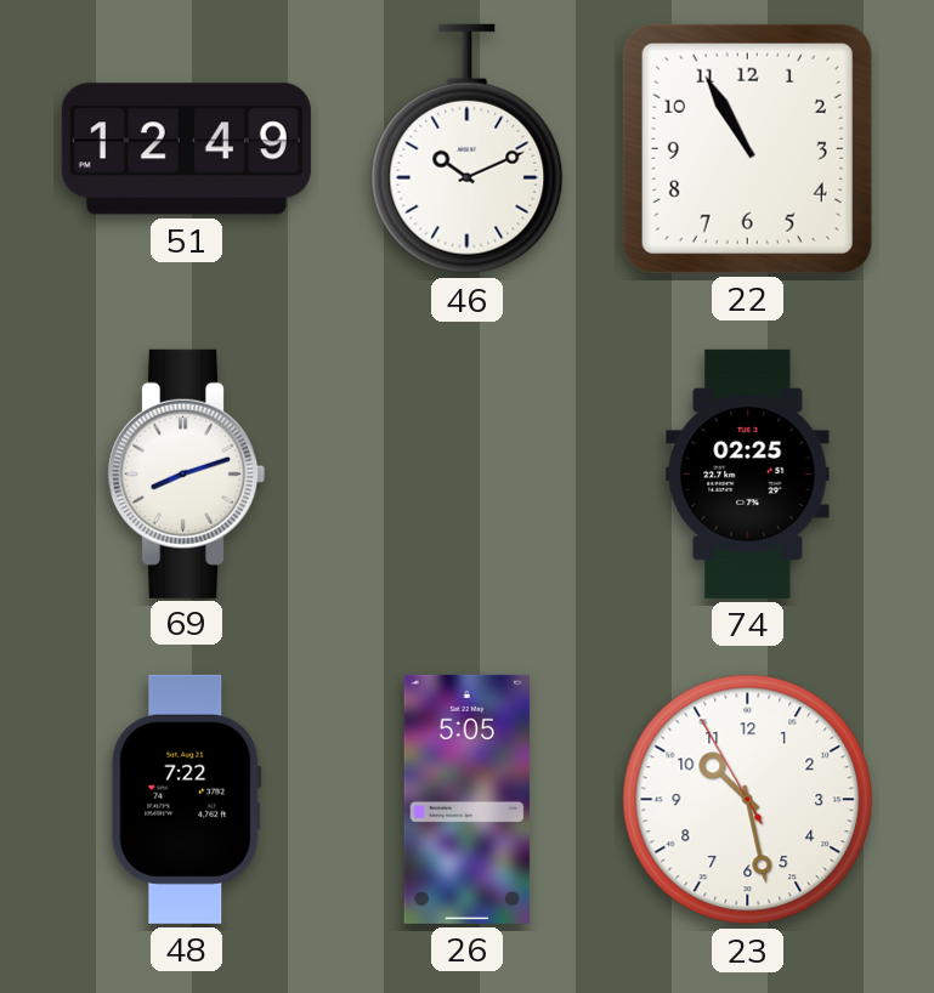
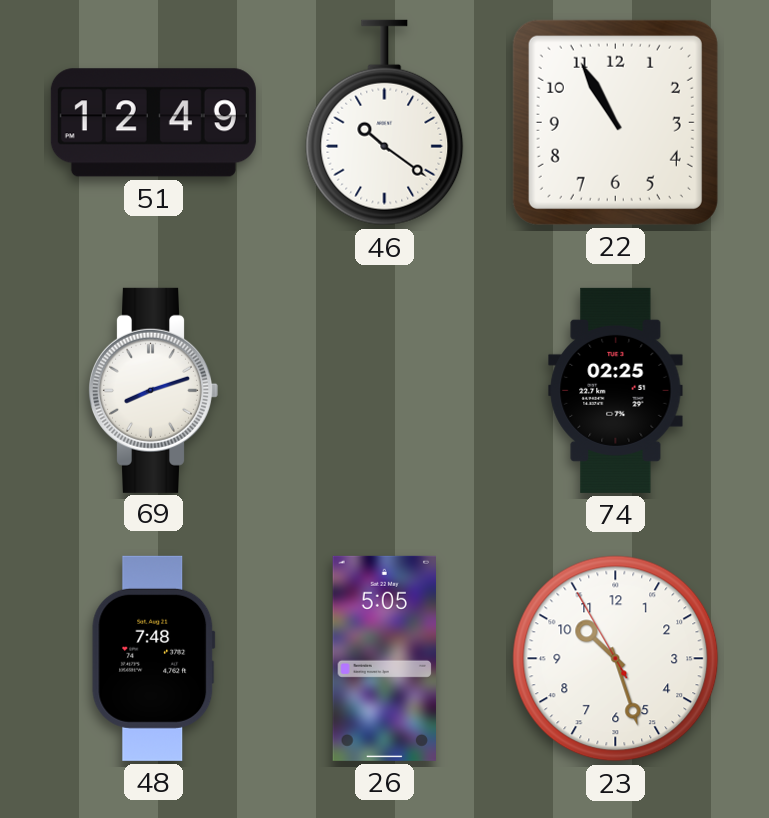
46: 10:11 -> 10:21 (385, 123)
48: 7:22 -> 7:48 (154, 658)
23: 10:27 -> 10:26 (616, 659)
